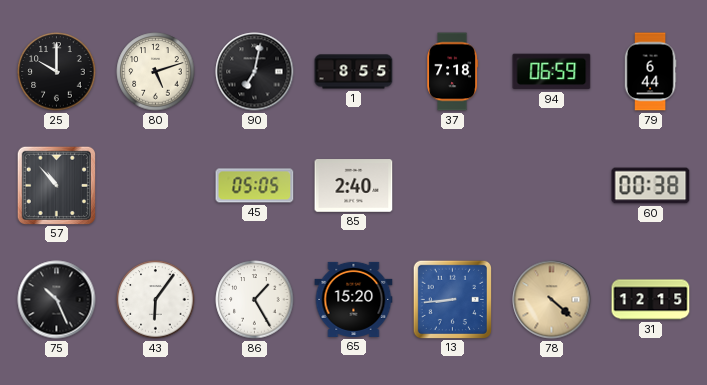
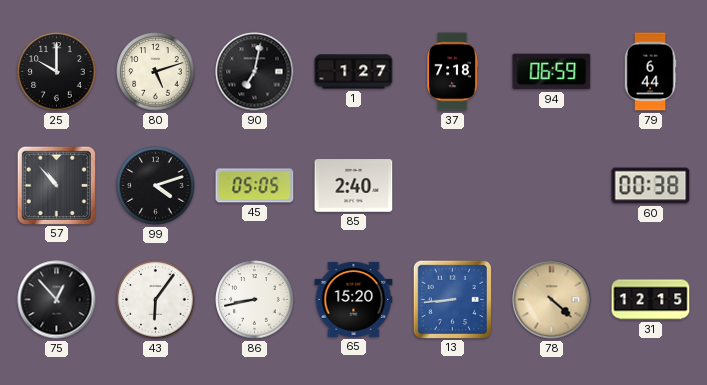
1: 8:55 -> 1:27 (354, 72)
99: none -> 4:12 (156, 186)
75: 10:26 -> 12:53 (57, 300)
86: 1:25 -> 8:43 (255, 300)
